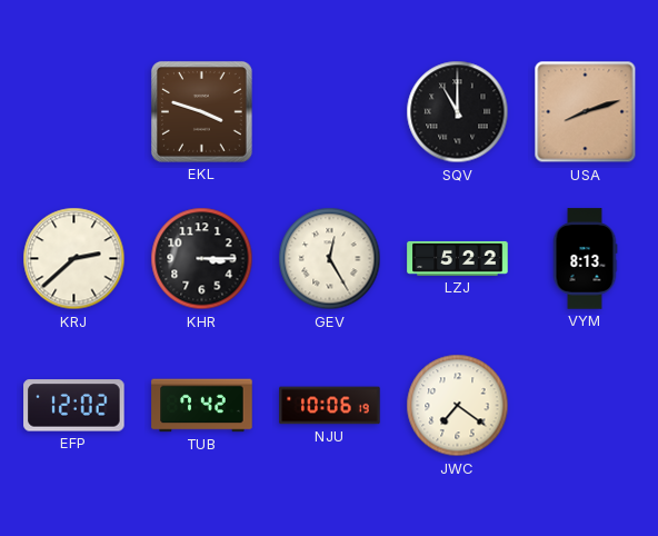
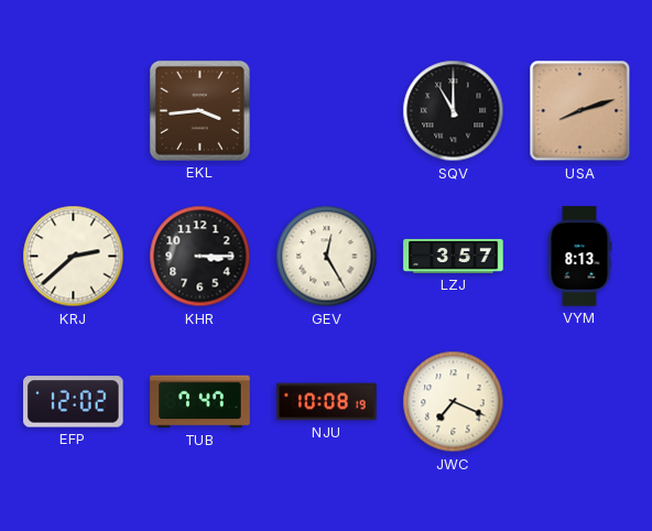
EKL: 3:48 -> 3:44 (199, 110)
LZJ: 5:22 -> 3:57 (454, 256)
TUB: 7:42 -> 7:47 (200, 402)
NJU: 10:06 -> 10:08 (327, 402)
JWC: 7:21 -> 7:19 (454, 402)
